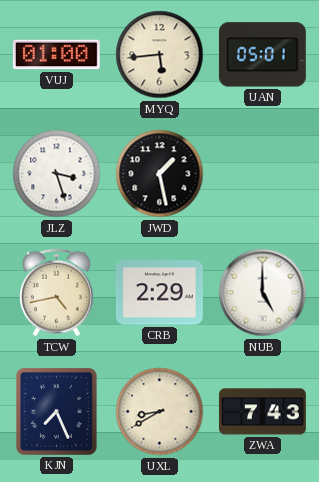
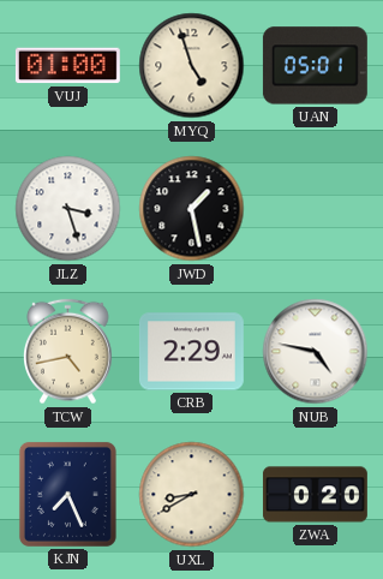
MYQ: 5:44 -> 4:57 (192, 66)
NUB: 5:00 -> 4:47 (316, 352)
ZWA: 7:43 -> 0:20 (315, 495)
